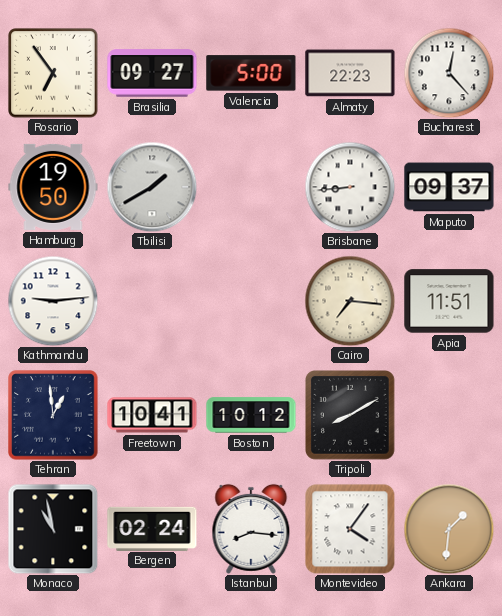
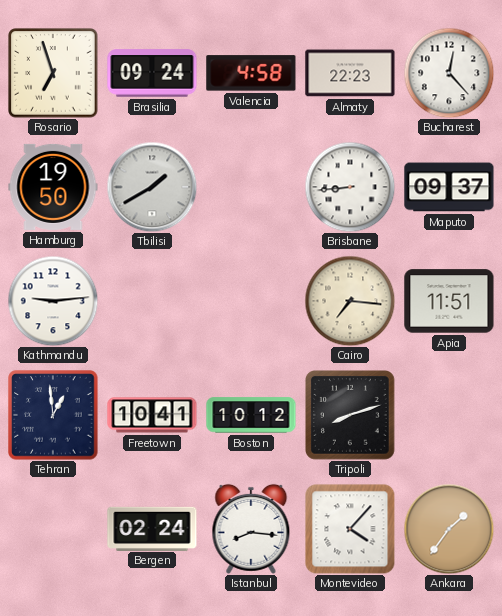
Rosario: 6:54 -> 6:57 (53, 73)
Brasilia: 09:27 -> 09:24 (152, 73)
Valencia: 5:00 -> 4:58 (251, 73)
Tripoli: 8:10 -> 8:12 (351, 416)
Monaco: 10:58 -> none (53, 529)
Montevideo: 4:06 -> 4:07 (350, 529)
Ankara: 1:31 -> 1:36 (449, 529)
